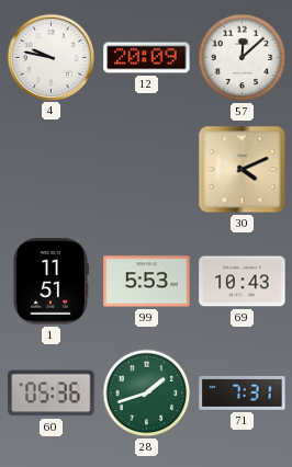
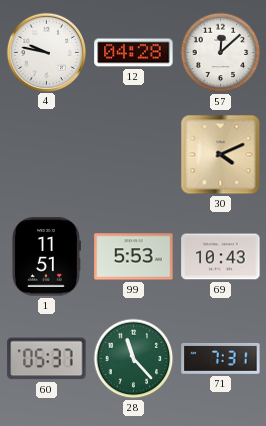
12: 20:09 -> 04:28 (134, 53)
60: 05:36 -> 05:37 (47, 359)
28: 1:42 -> 11:23 (134, 359)
